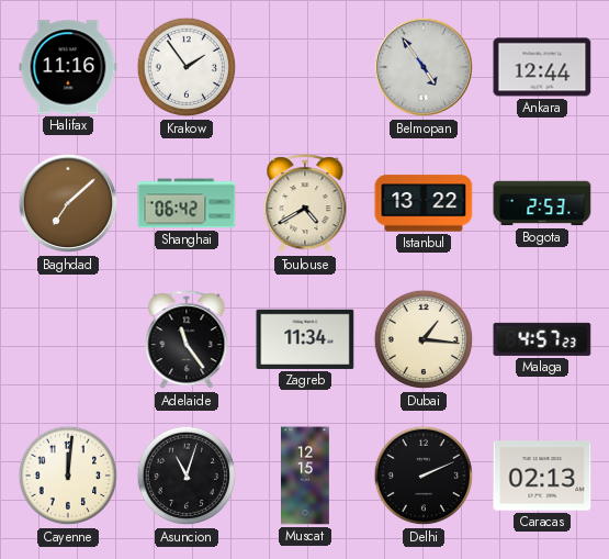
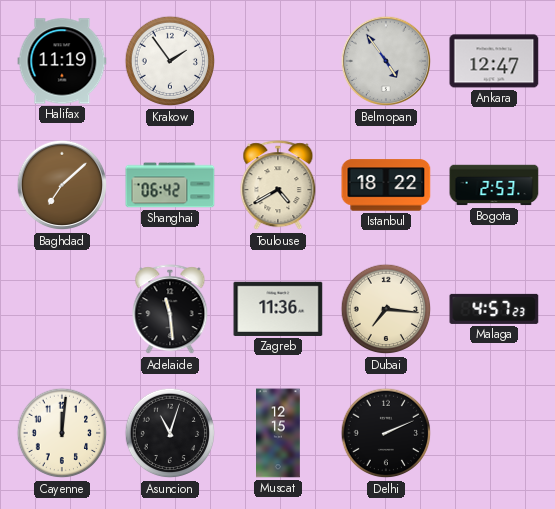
Halifax: 11:16 -> 11:19 (62, 61)
Ankara: 12:44 -> 12:47 (494, 61)
Istanbul: 13:22 -> 18:22 (386, 185)
Adelaide: 11:24 -> 11:29 (170, 310)
Zagreb: 11:34 -> 11:36 (278, 309)
Dubai: 1:16 -> 7:16 (386, 309)
Caracas: 02:13 -> none (542, 476)
